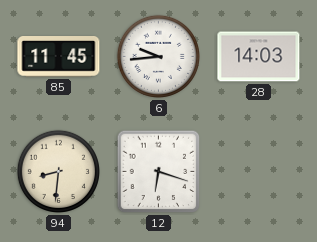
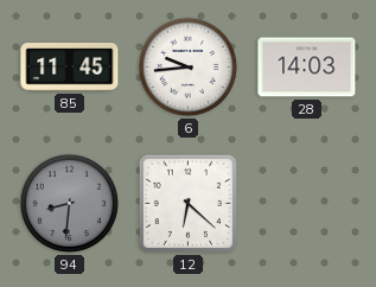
94 dial: cream -> grey (69, 203)
12: 6:18 -> 6:22 (189, 204)
